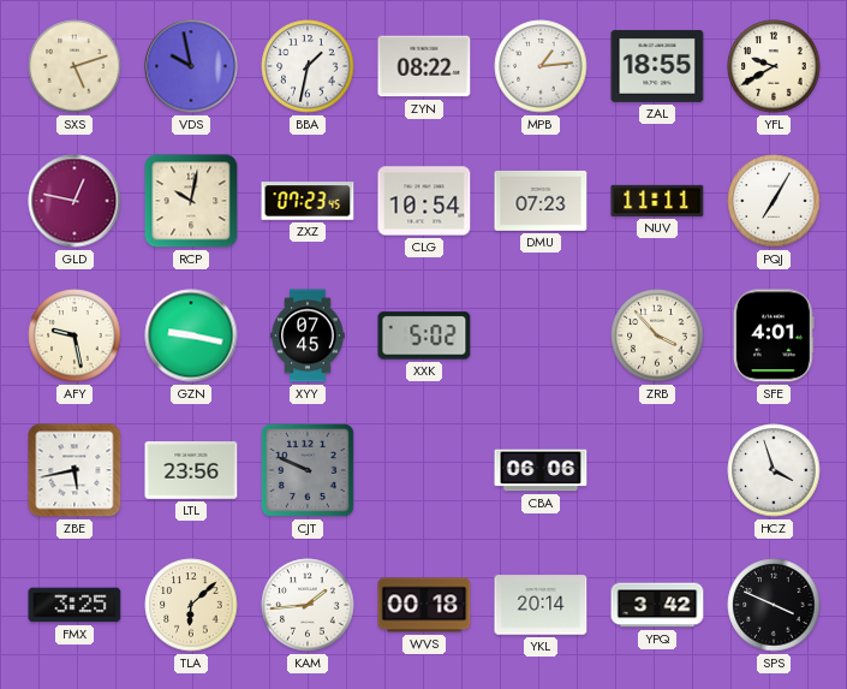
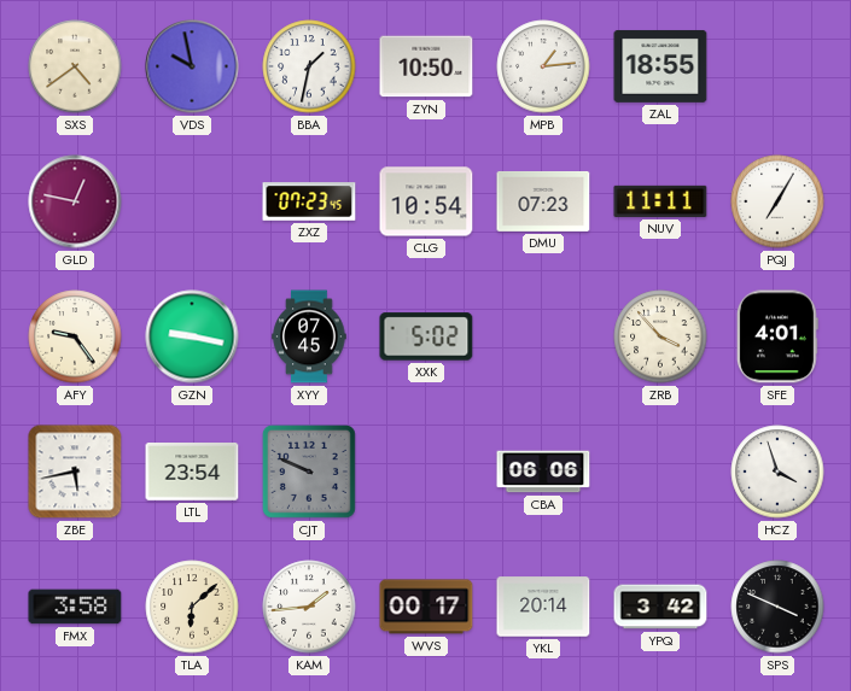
SXS: 5:12 -> 4:39 (75, 66)
ZYN: 08:22 -> 10:50 (426, 66)
YFL: 9:40 -> none (774, 66)
RCP: 10:02 -> none (191, 201)
AFY: 9:28 -> 9:24 (75, 336)
LTL: 23:56 -> 23:54 (192, 473)
FMX: 3:25 -> 3:58 (75, 607)
WVS: 00:18 -> 00:17 (426, 607)
